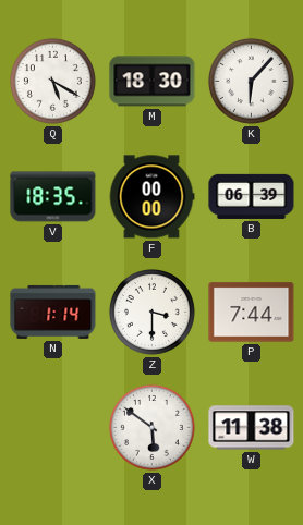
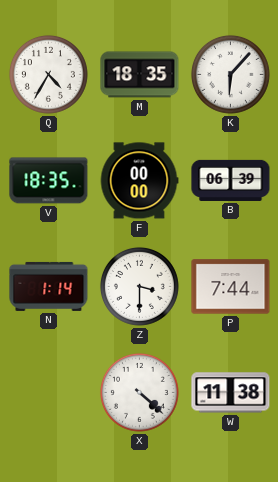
Q: 5:20 -> 4:35 (48, 74)
M: 18:30 -> 18:35 (140, 75)
X: 5:51 -> 4:22 (139, 392)
